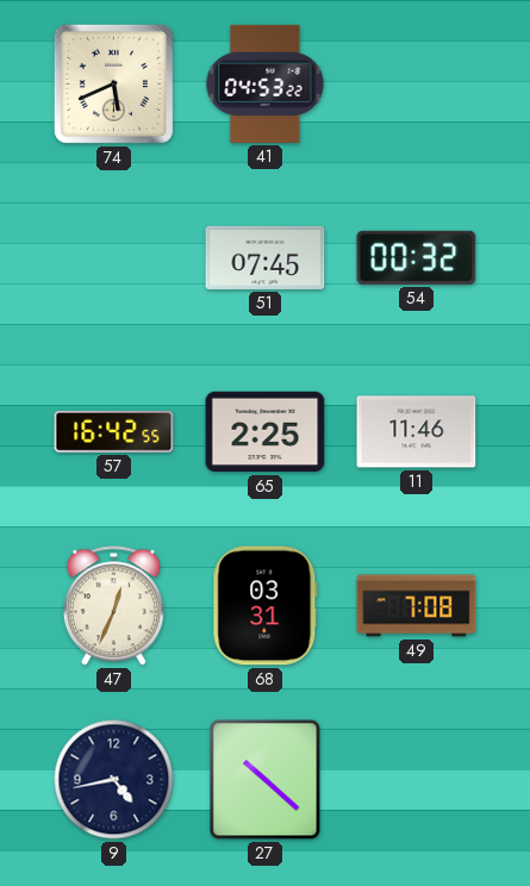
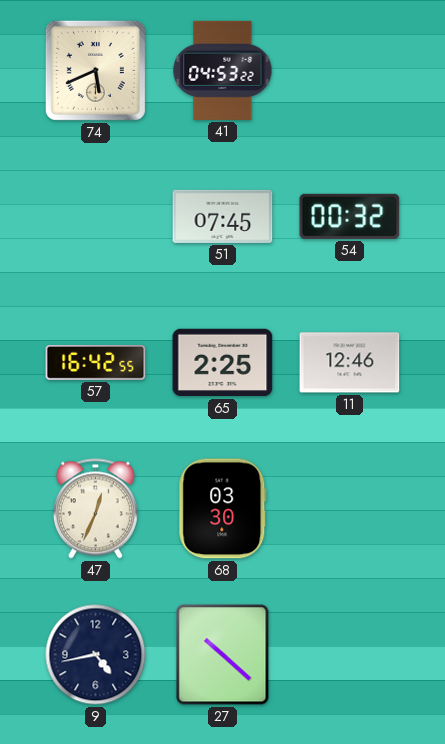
11: 11:46 -> 12:46 (350, 363)
68: 03:31 -> 03:30 (223, 509)
49: 7:08 -> none (417, 606)
